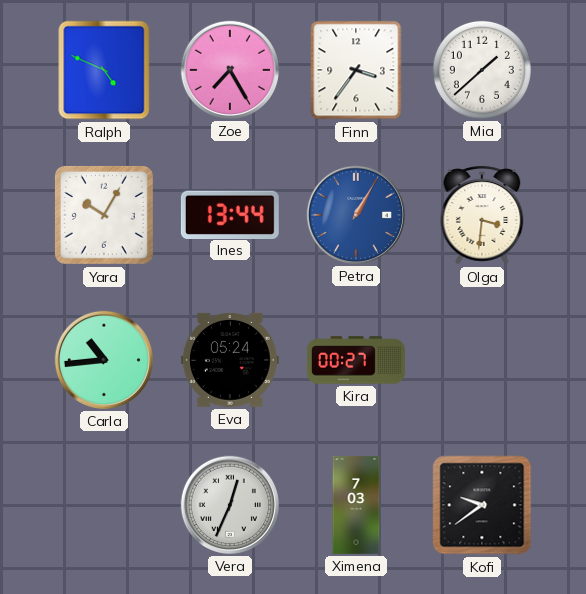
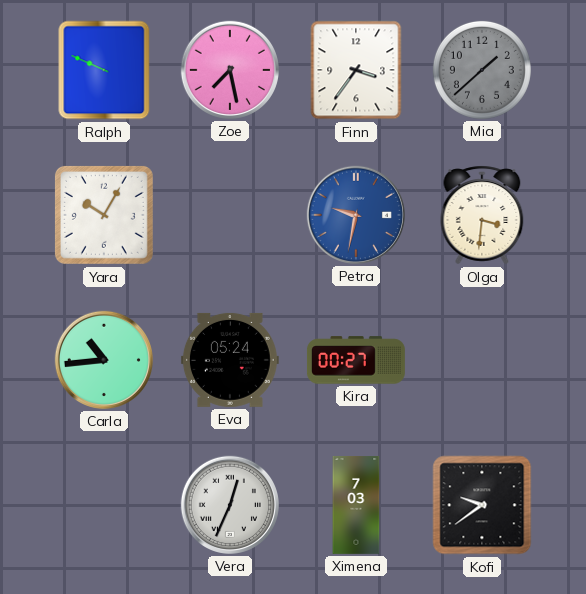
Ralph: 4:49 -> 9:49 (104, 70)
Zoe: 7:25 -> 7:28 (230, 70)
Mia dial: white -> grey (482, 70)
Ines: 13:44 -> none (230, 214)
Petra: 1:05 -> 9:32 (356, 215)
